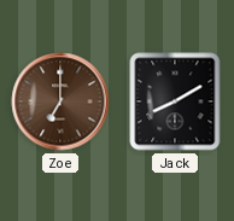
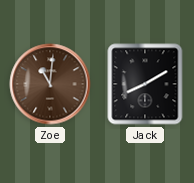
Zoe: 7:00 -> 11:01 (50, 84)
